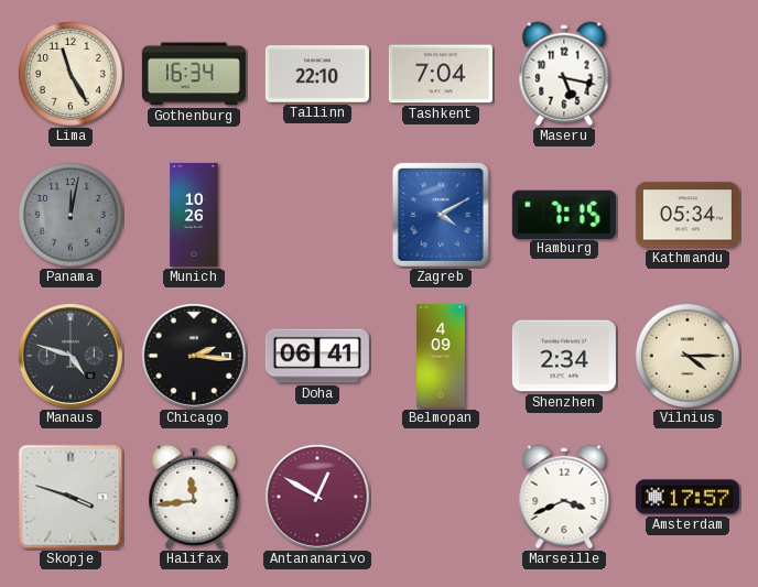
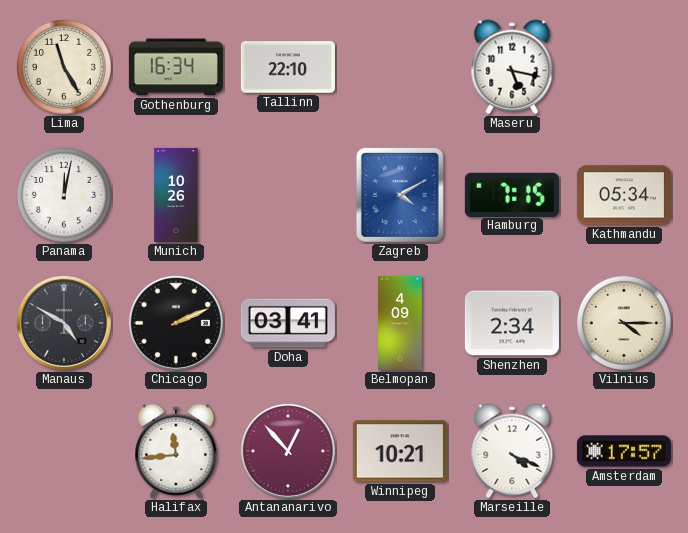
Tashkent: 7:04 -> none (441, 74)
Panama dial: grey -> white (64, 195)
Manaus: 4:48 -> 4:50 (64, 323)
Chicago: 2:16 -> 2:11 (176, 323)
Doha: 06:41 -> 03:41 (288, 323)
Skopje: 3:48 -> none (71, 497)
Antananarivo: 12:50 -> 12:53 (288, 451)
Winnipeg: none -> 10:21 (400, 451)
Marseille: 3:41 -> 4:19 (512, 451)
